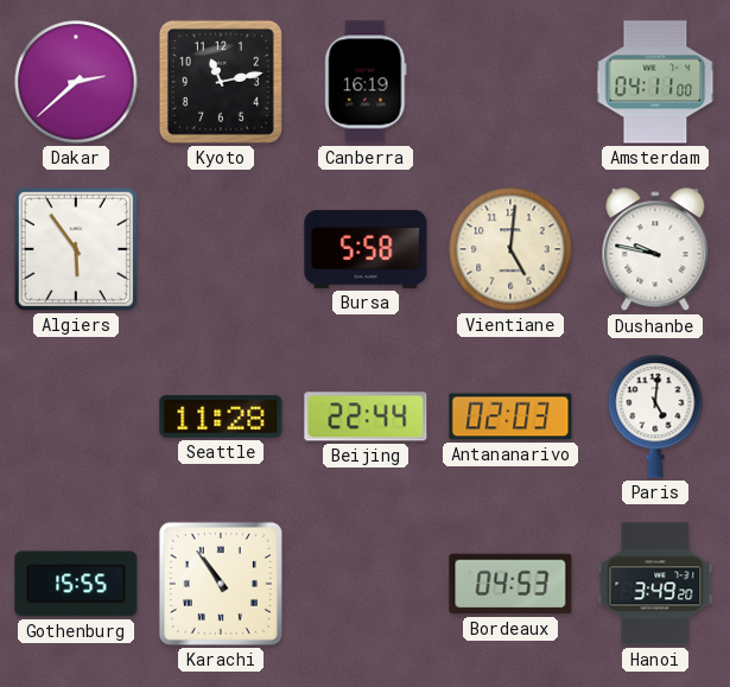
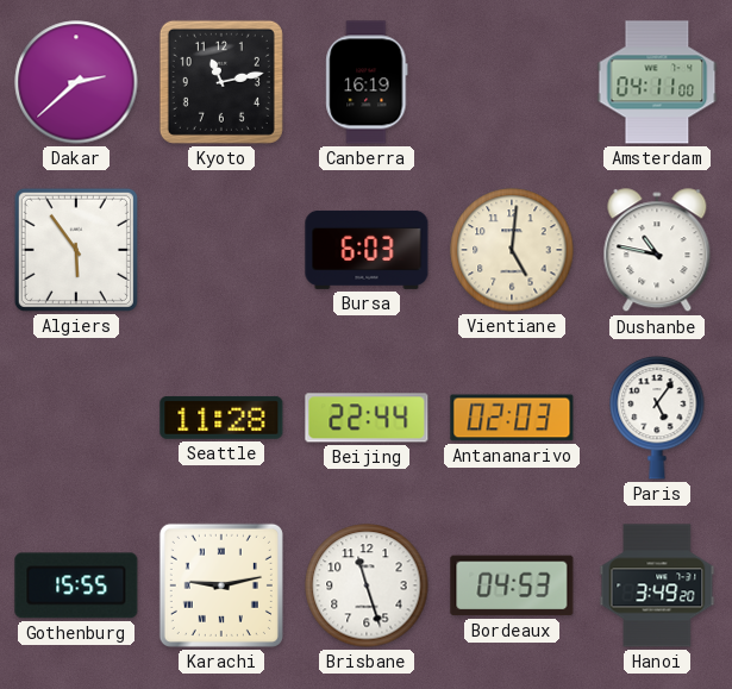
Bursa: 5:58 -> 6:03 (367, 250)
Dushanbe: 9:47 -> 10:47 (657, 251)
Paris: 5:01 -> 5:06 (657, 418)
Karachi: 10:54 -> 9:13 (221, 585)
Brisbane: none -> 11:27 (367, 585)
